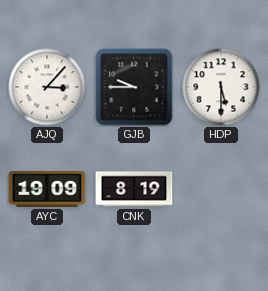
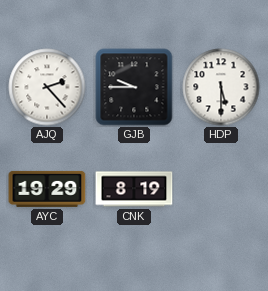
AJQ: 3:07 -> 2:23 (47, 87)
AYC: 19:09 -> 19:29 (47, 189)
